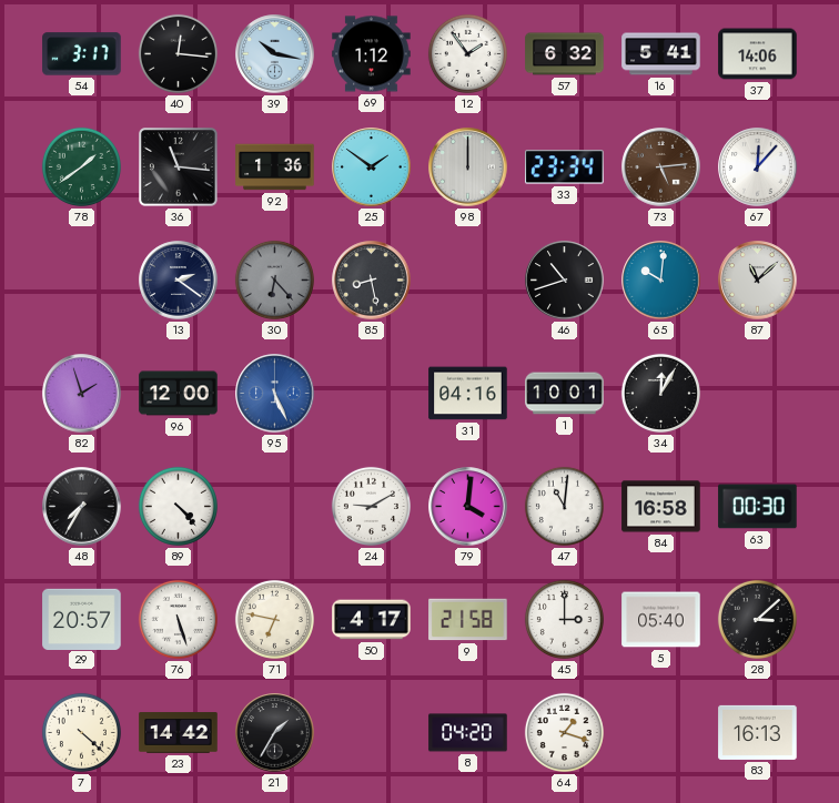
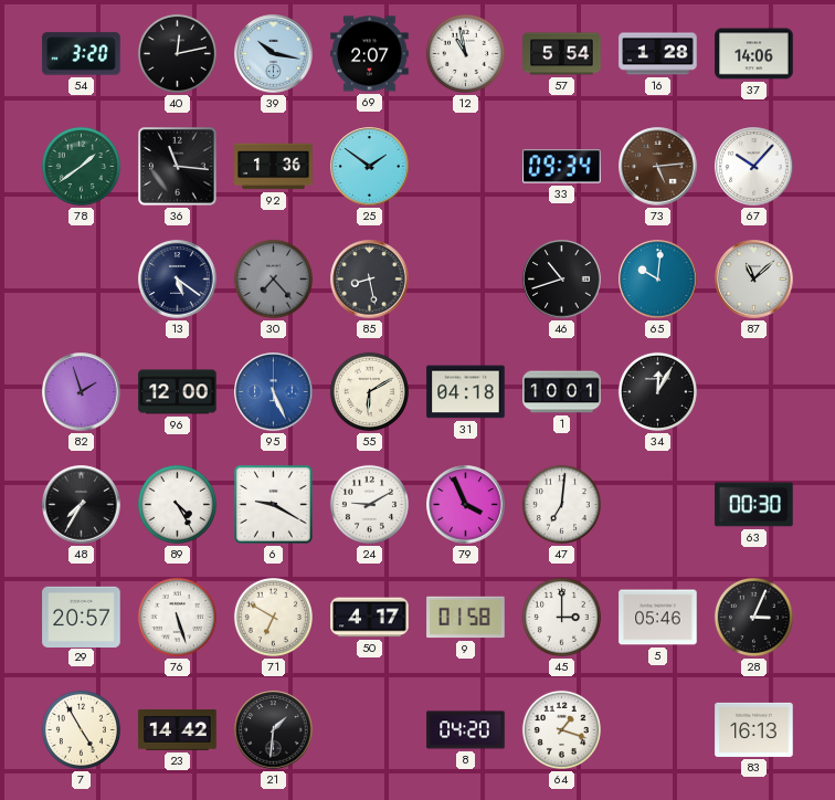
54: 3:17 -> 3:20 (82, 54)
40: 12:16 -> 12:13 (177, 53)
69: 1:12 -> 2:07 (370, 54)
12: 1:54 -> 10:58 (465, 53)
57: 6:32 -> 5:54 (562, 54)
16: 5:41 -> 1:28 (658, 54)
98: 12:00 -> none (468, 167)
33: 23:34 -> 09:34 (562, 167)
67: 12:07 -> 10:07 (754, 167)
13: 2:21 -> 5:21 (178, 280)
30: 6:23 -> 7:23 (273, 278)
55: none -> 6:10 (369, 391)
31: 04:16 -> 04:18 (466, 392)
89: 4:23 -> 4:25 (177, 504)
6: none -> 9:20 (274, 505)
79: 4:01 -> 3:56 (466, 505)
47: 11:01 -> 7:01 (561, 504)
84: 16:58 -> none (661, 507)
71: 6:47 -> 6:50 (273, 617)
9: 21:58 -> 01:58 (466, 618)
5: 05:40 -> 05:46 (658, 618)
28: 3:08 -> 3:04 (753, 617)
7: 4:22 -> 4:55 (81, 729)
21: 1:35 -> 1:31 (274, 730)
